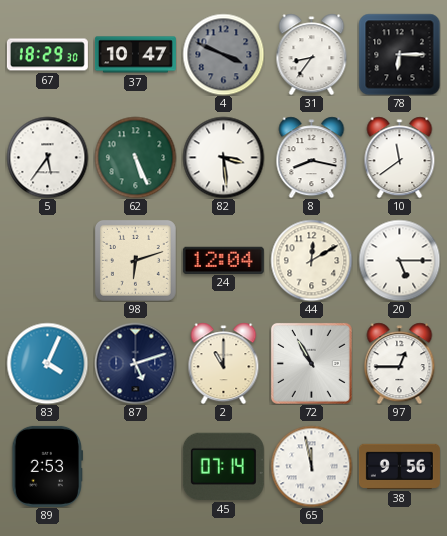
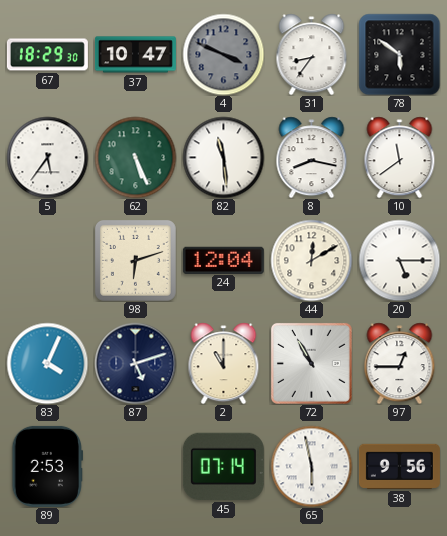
78: 6:15 -> 5:51 (399, 54)
82: 3:29 -> 11:29 (223, 157)
65: 11:58 -> 5:58 (311, 466)
